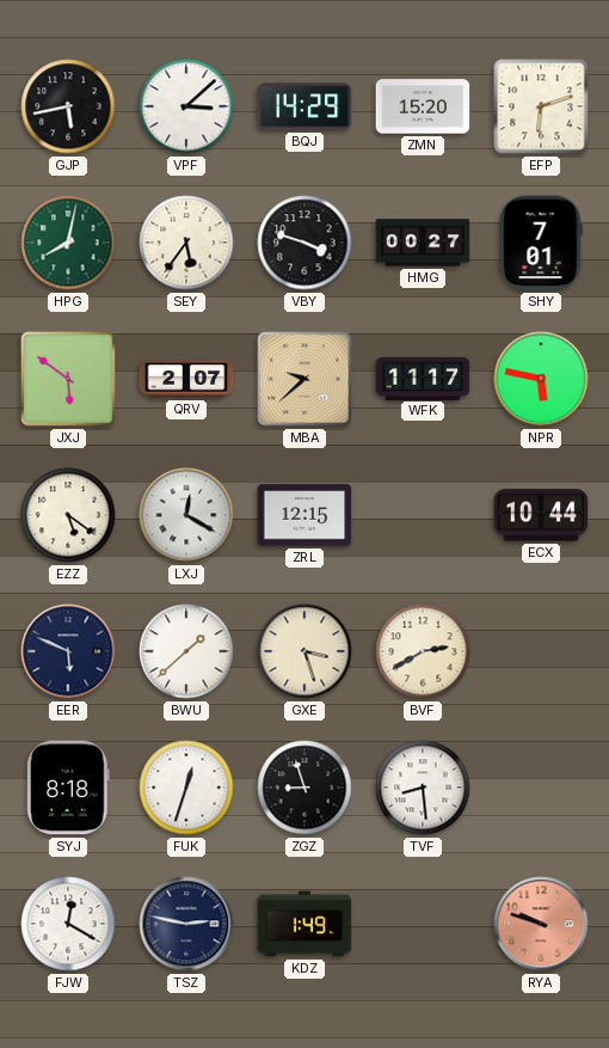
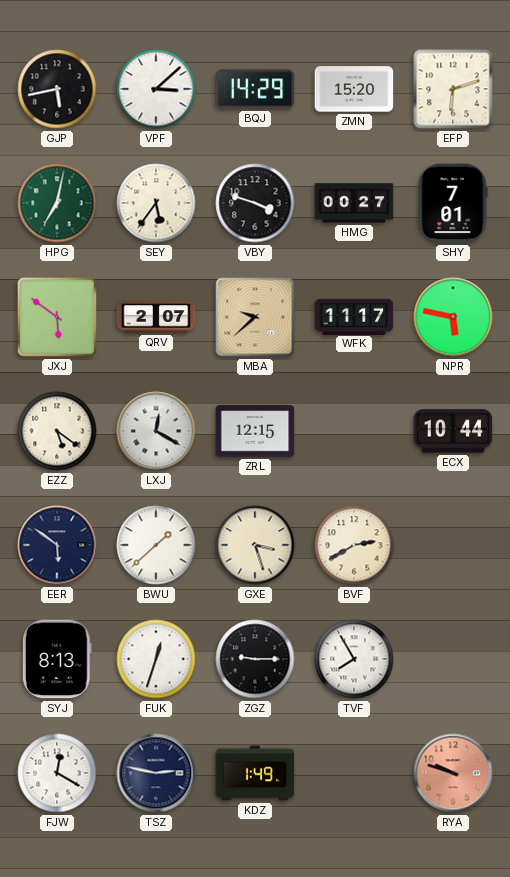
HPG: 8:02 -> 7:02 (57, 203)
EER: 5:49 -> 5:51 (57, 545)
SYJ: 8:18 -> 8:13 (57, 659)
ZGZ: 8:57 -> 9:15 (255, 659)
TVF: 8:29 -> 7:55 (354, 659)
